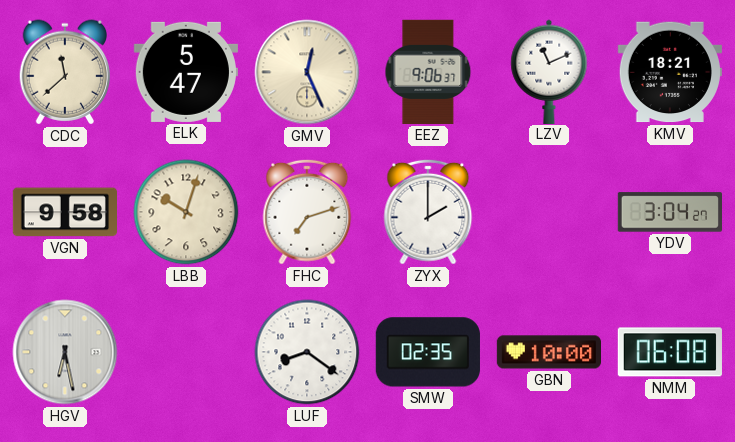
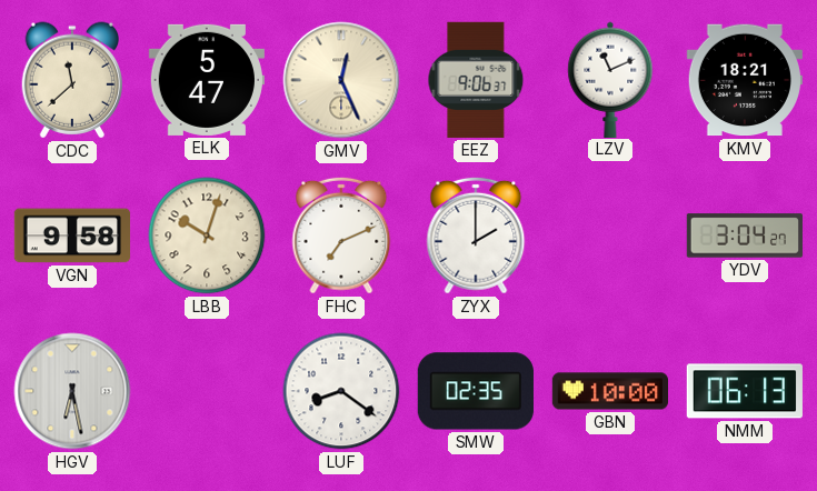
FHC: 7:12 -> 7:11 (341, 236)
NMM: 06:08 -> 06:13 (745, 391)
